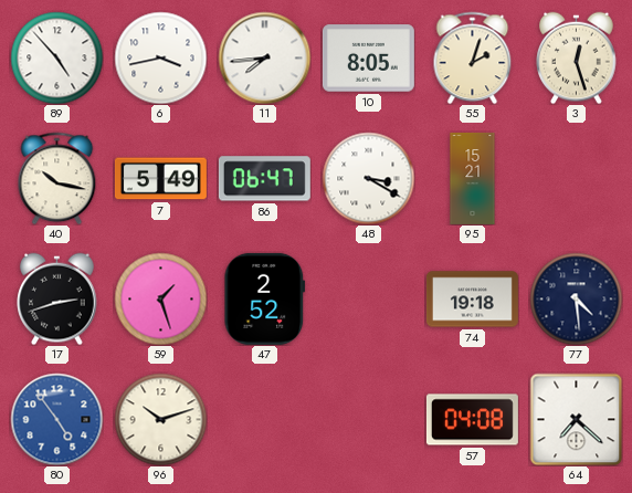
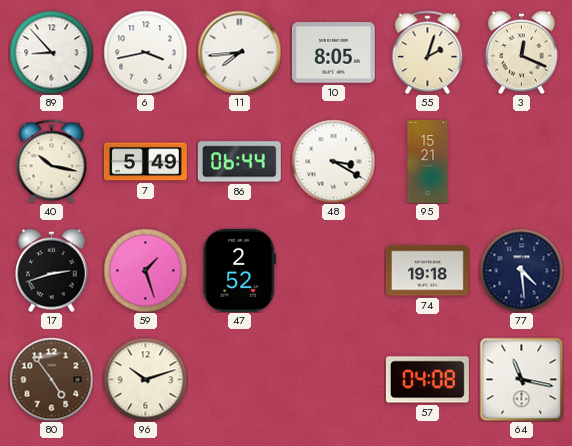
89: 4:53 -> 8:53 (51, 52)
3: 12:27 -> 12:19 (522, 52)
86: 06:47 -> 06:44 (239, 162)
80 dial: blue -> brown (51, 379)
64: 7:22 -> 11:17 (521, 379)
